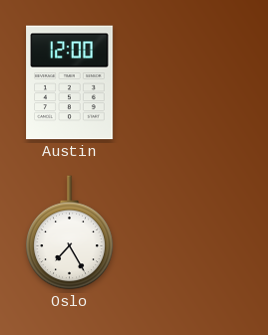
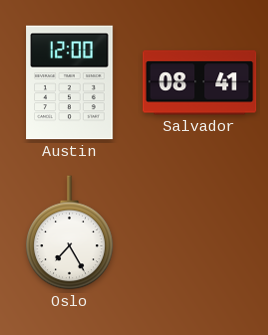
Salvador: none -> 08:41 (200, 83)
